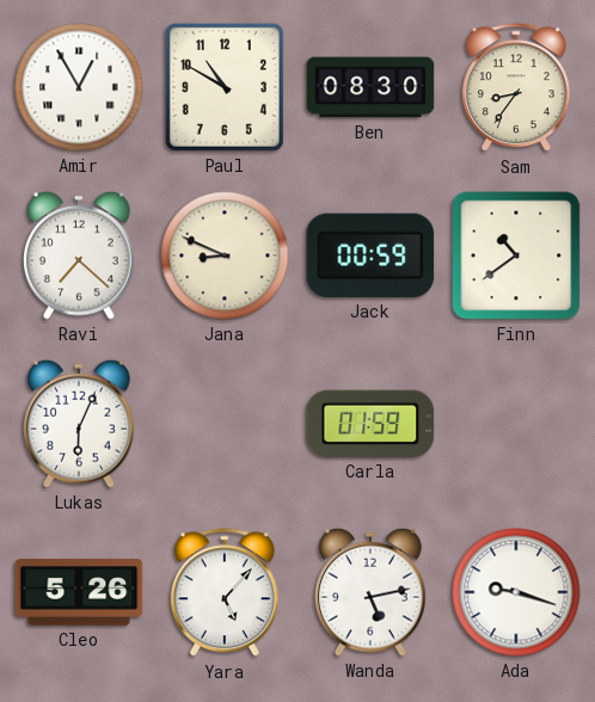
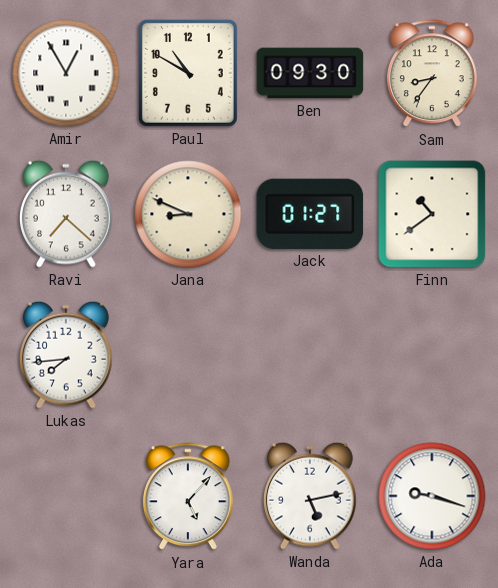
Ben: 08:30 -> 09:30 (310, 73)
Jack: 00:59 -> 01:27 (310, 214)
Lukas: 6:04 -> 7:44 (67, 355)
Carla: 01:59 -> none (370, 424)
Cleo: 5:26 -> none (79, 592)
